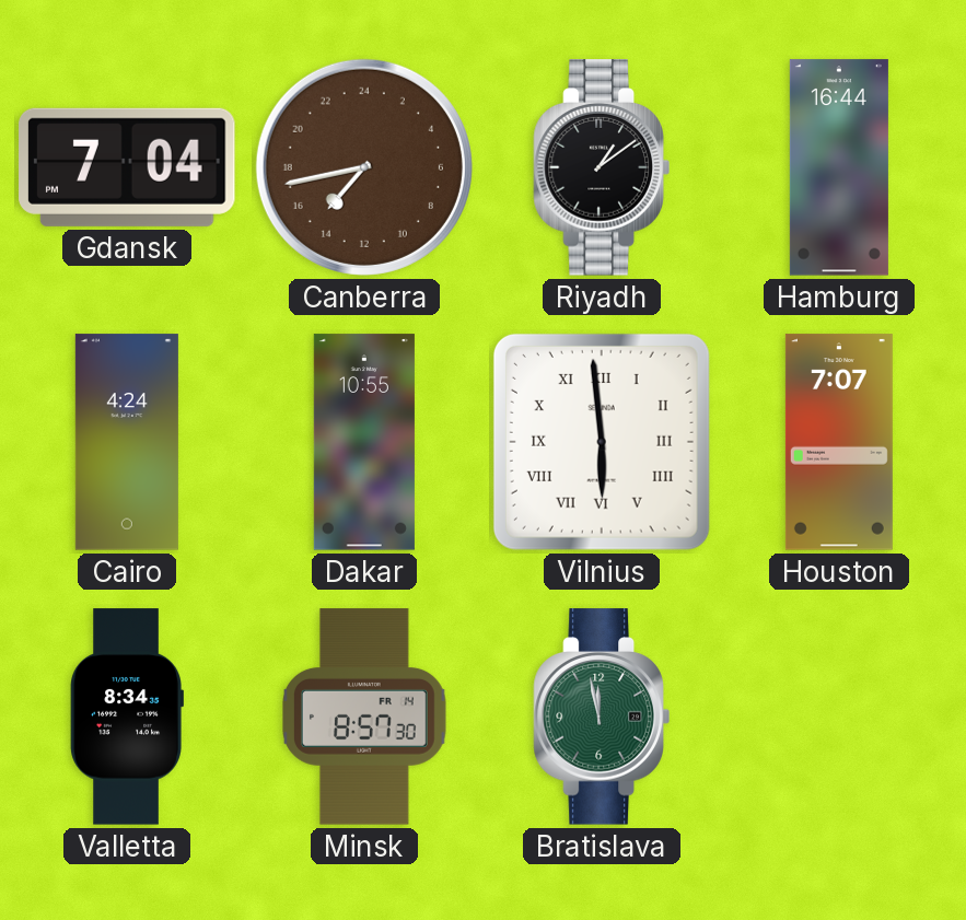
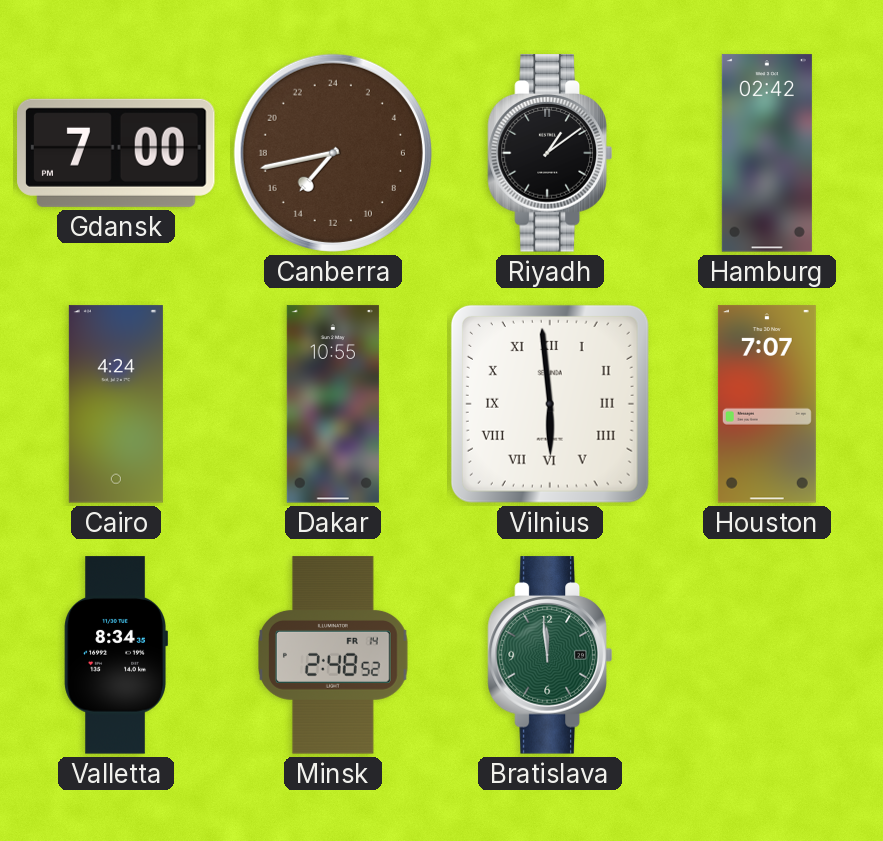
Gdansk: 7:04 -> 7:00 (116, 153)
Hamburg: 16:44 -> 02:42 (767, 153)
Minsk: 8:57 -> 2:48 (334, 655)
Bratislava: 11:58 -> 11:59 (550, 655)
